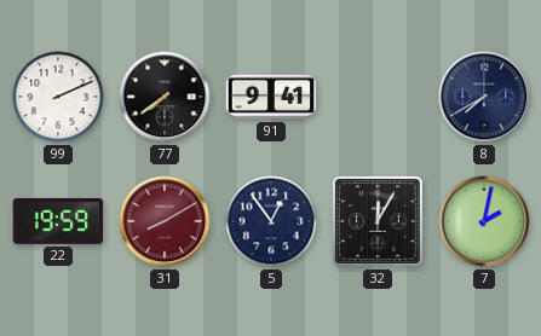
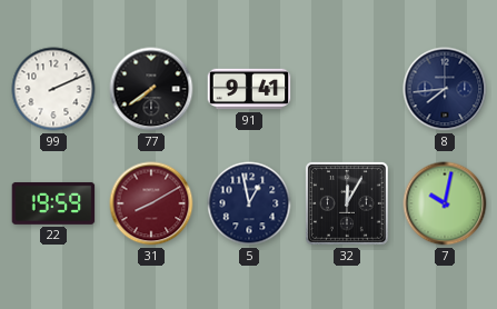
8: 7:40 -> 7:44 (445, 89)
5: 12:54 -> 12:58 (249, 203)
7: 2:02 -> 10:02 (445, 203)
